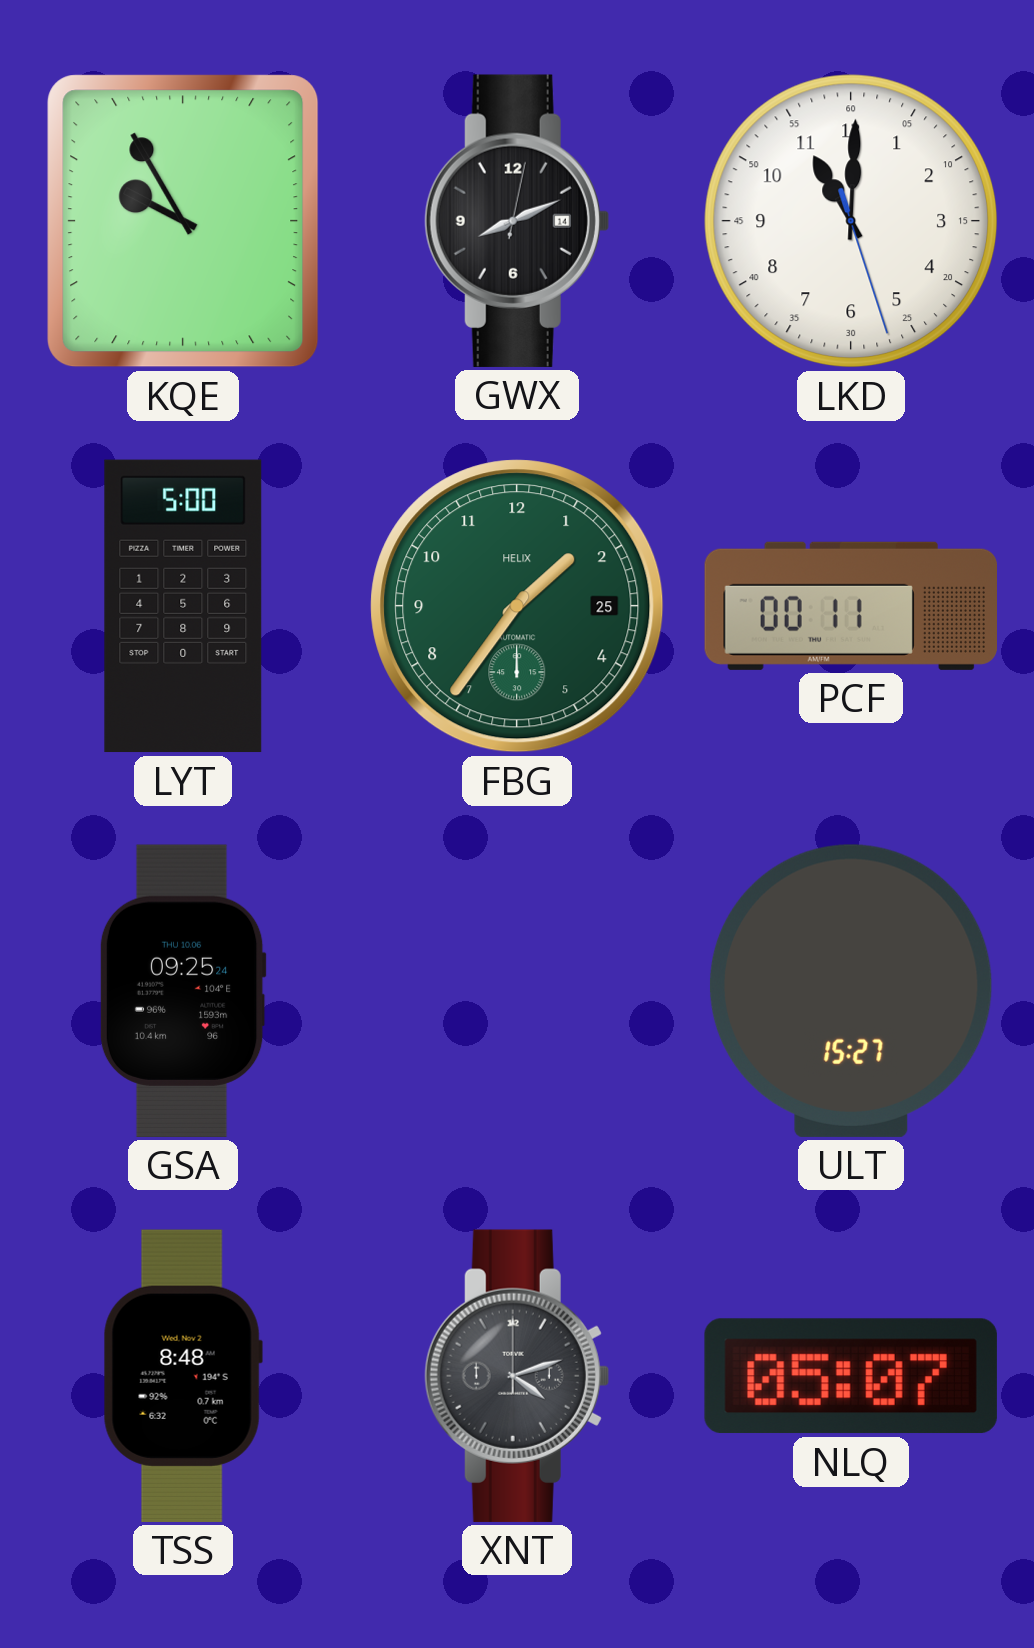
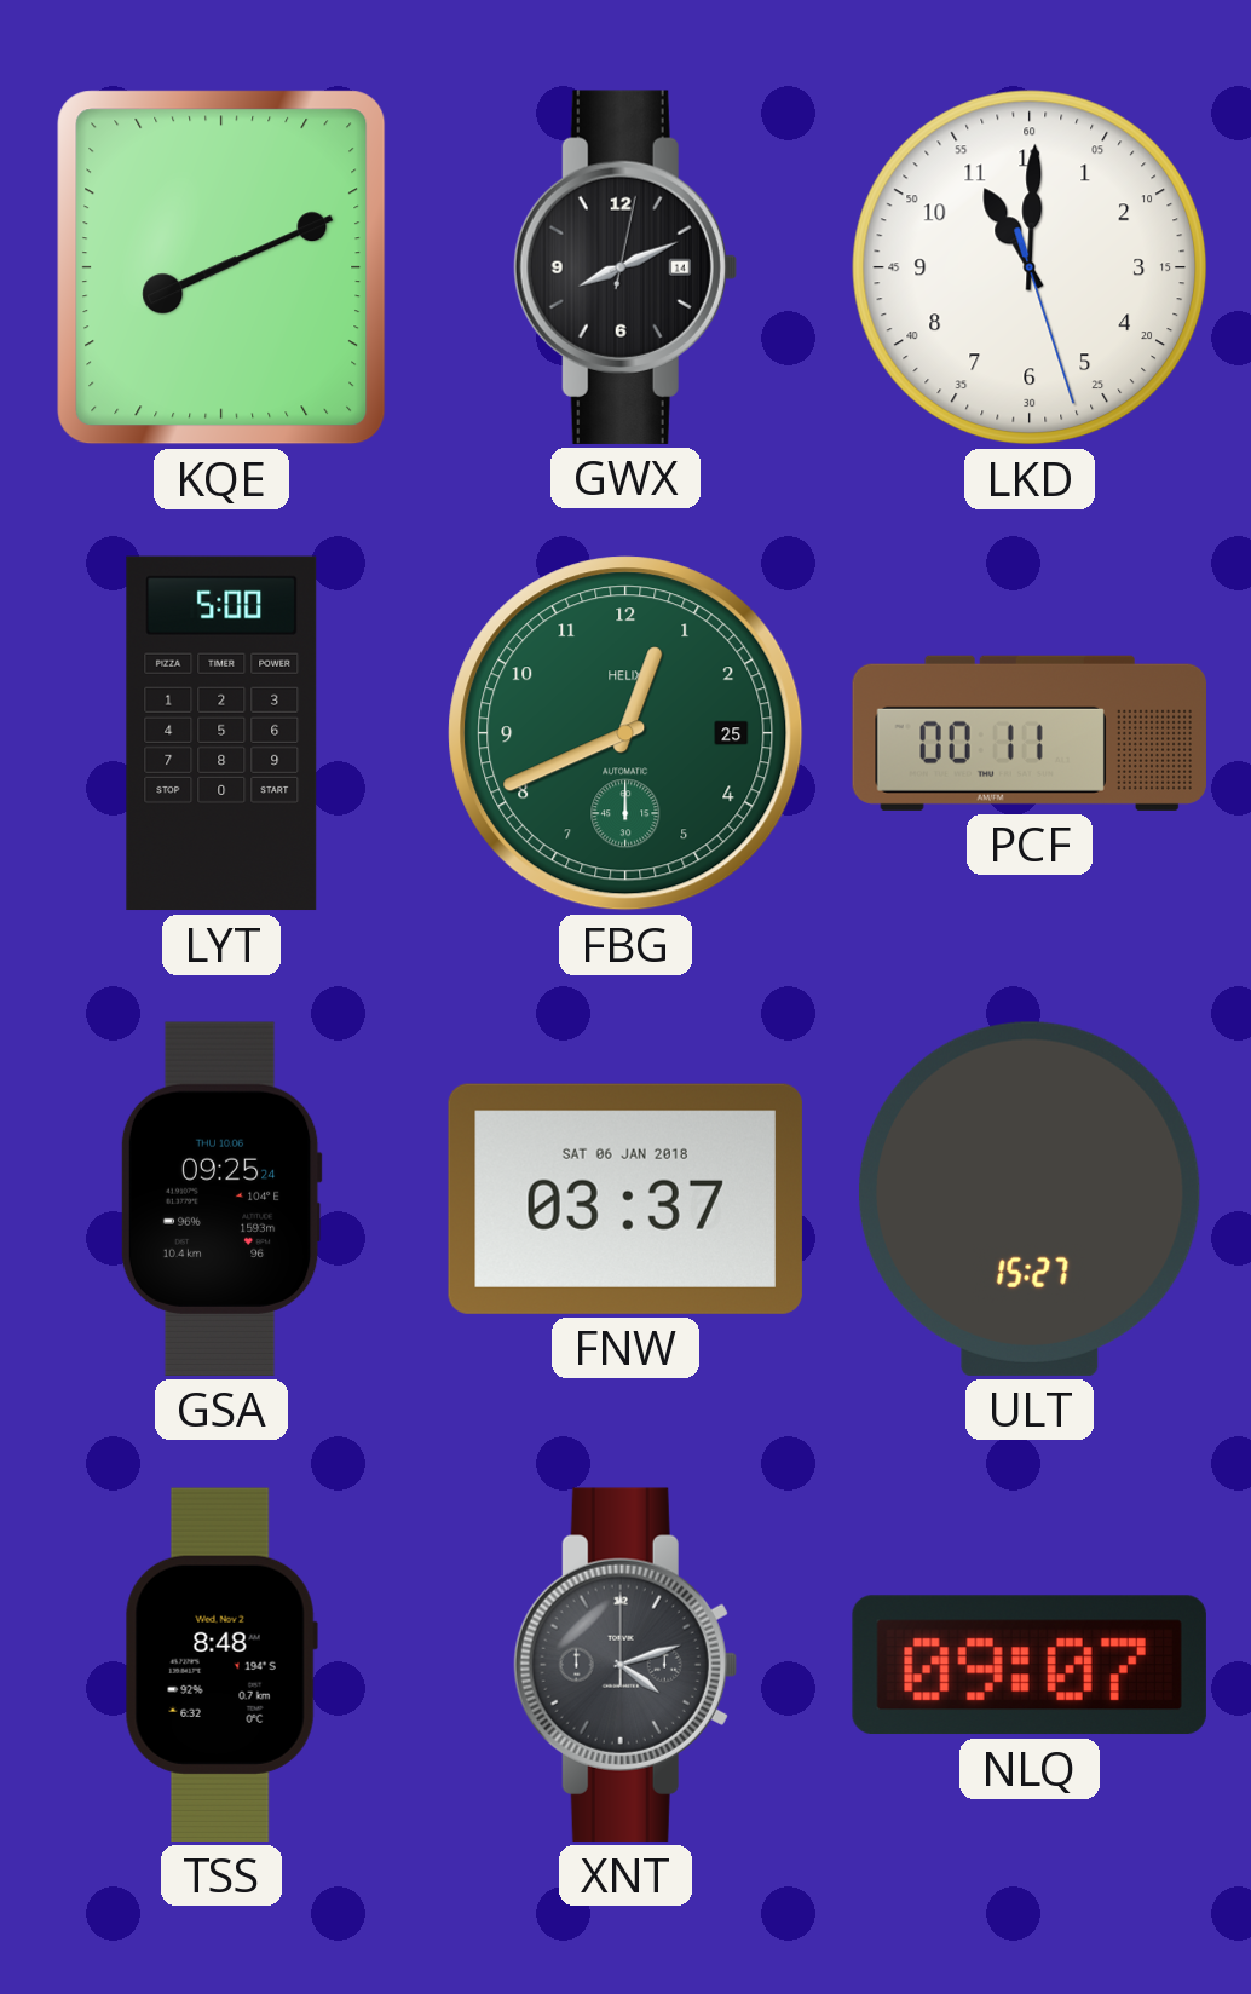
KQE: 9:55 -> 8:11 (221, 267)
FBG: 1:36 -> 12:41 (625, 733)
FNW: none -> 03:37 (625, 1199)
NLQ: 05:07 -> 09:07 (1030, 1665)
